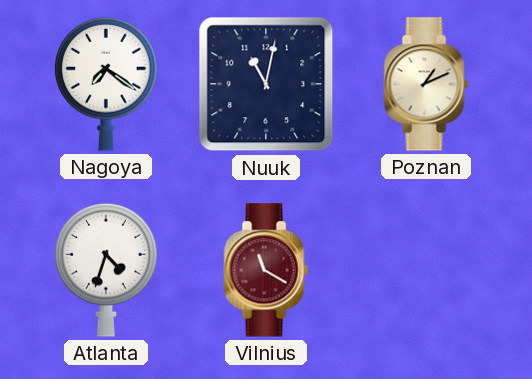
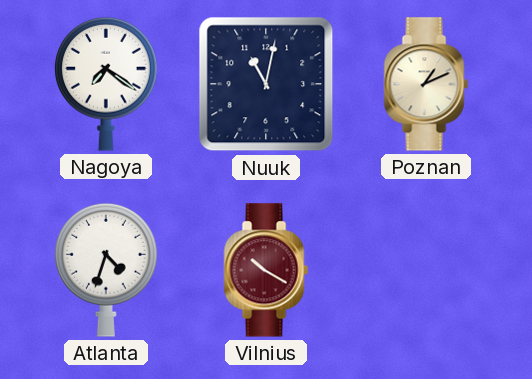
Vilnius: 11:20 -> 10:20 (266, 270)
